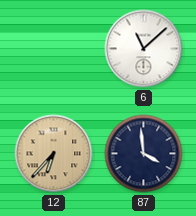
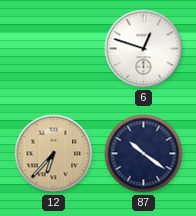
6: 11:08 -> 12:48 (144, 49)
87: 3:59 -> 10:21 (144, 154)
